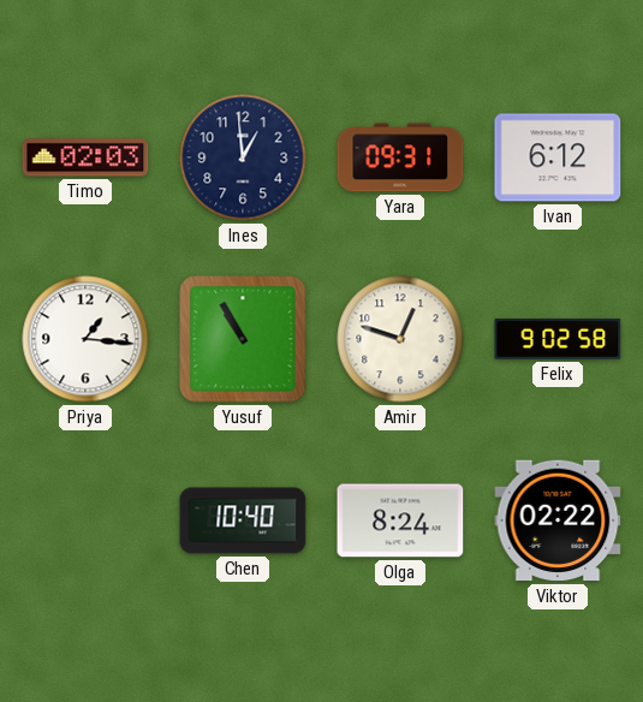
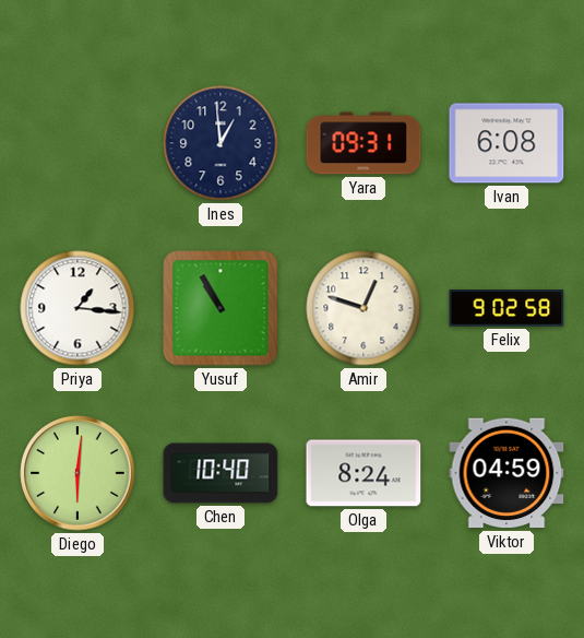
Timo: 02:03 -> none (85, 157)
Ivan: 6:12 -> 6:08 (506, 143)
Diego: none -> 6:01 (78, 473)
Viktor: 02:22 -> 04:59 (506, 473)
